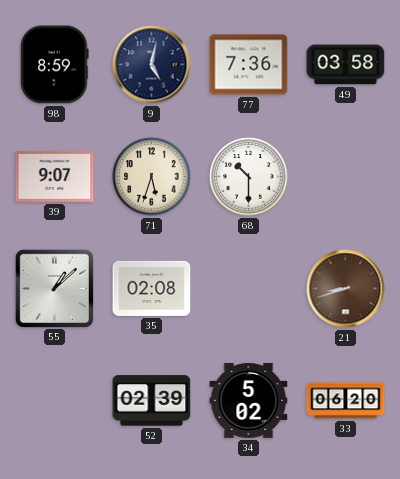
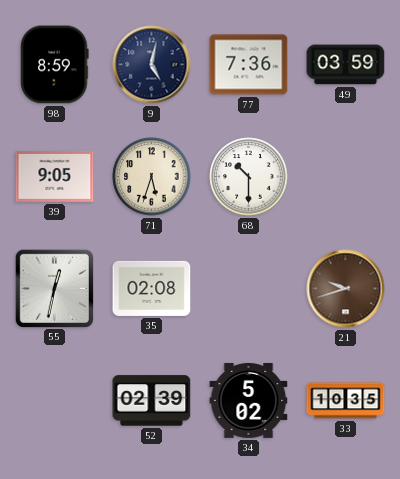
49: 03:58 -> 03:59 (346, 65)
39: 9:07 -> 9:05 (55, 177)
55: 1:08 -> 12:32 (54, 288)
21: 8:42 -> 9:42 (346, 289)
33: 06:20 -> 10:35 (346, 401)
